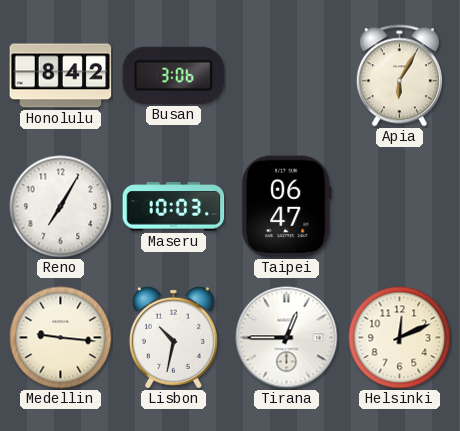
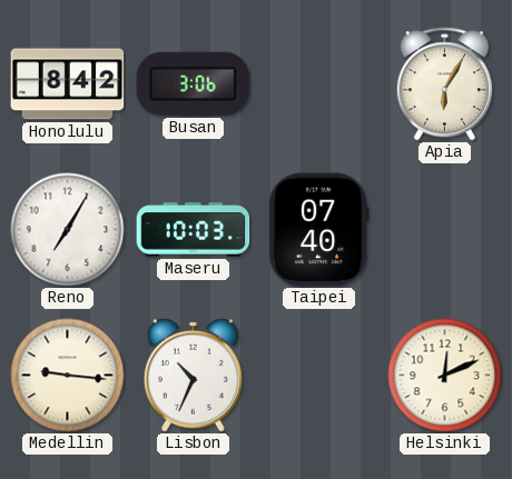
Taipei: 06:47 -> 07:40 (318, 230)
Lisbon: 10:32 -> 10:34 (193, 375)
Tirana: 12:45 -> none (287, 338)
